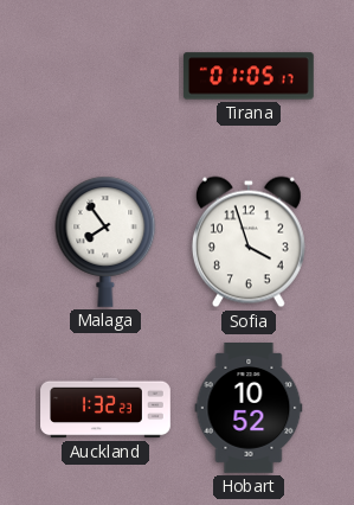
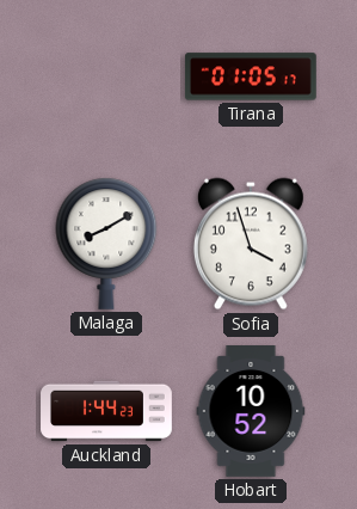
Malaga: 7:54 -> 8:10 (106, 244)
Auckland: 1:32 -> 1:44 (106, 411)
